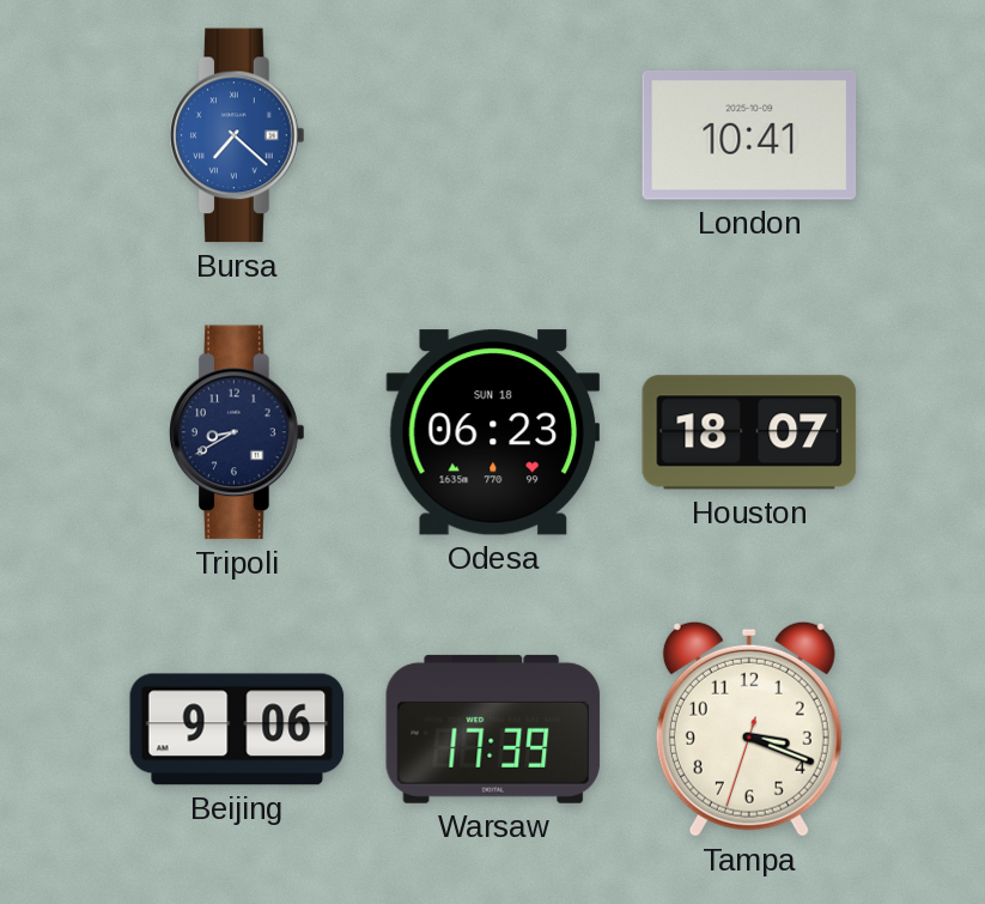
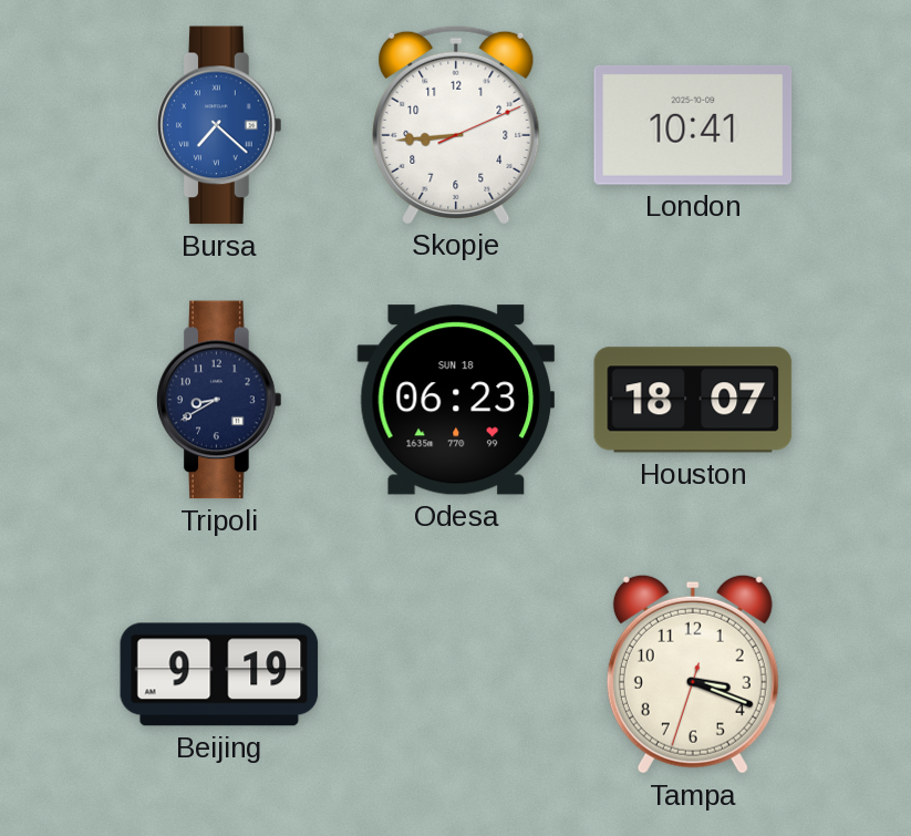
Skopje: none -> 8:44 (456, 124)
Beijing: 9:06 -> 9:19 (219, 674)
Warsaw: 17:39 -> none (493, 729)
